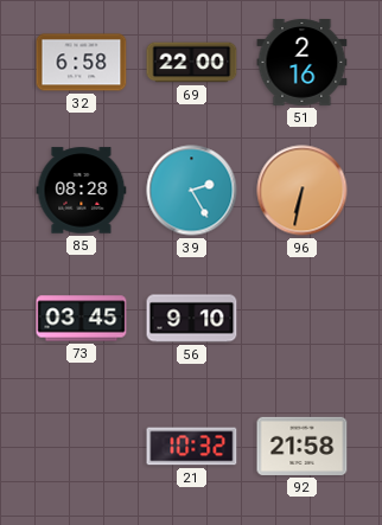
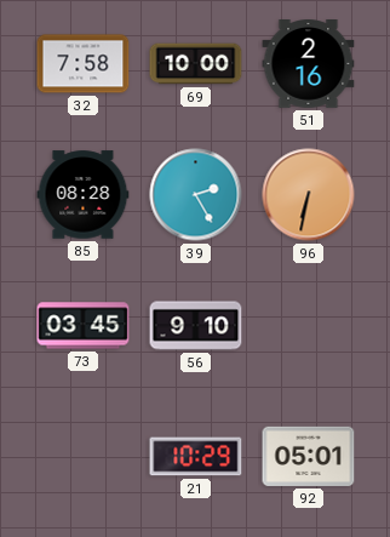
32: 6:58 -> 7:58 (84, 64)
69: 22:00 -> 10:00 (196, 64)
21: 10:32 -> 10:29 (196, 457)
92: 21:58 -> 05:01 (309, 456)
